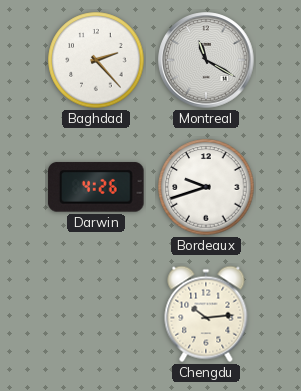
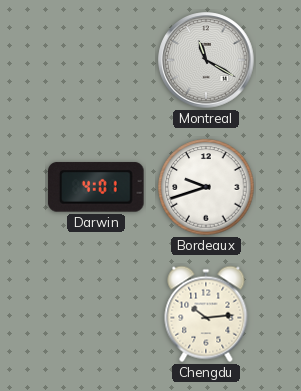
Baghdad: 2:23 -> none (96, 60)
Darwin: 4:26 -> 4:01 (96, 187)
